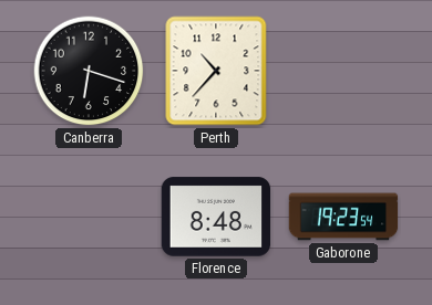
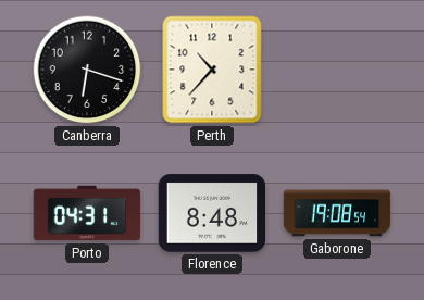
Porto: none -> 04:31 (87, 213)
Gaborone: 19:23 -> 19:08 (337, 213)
